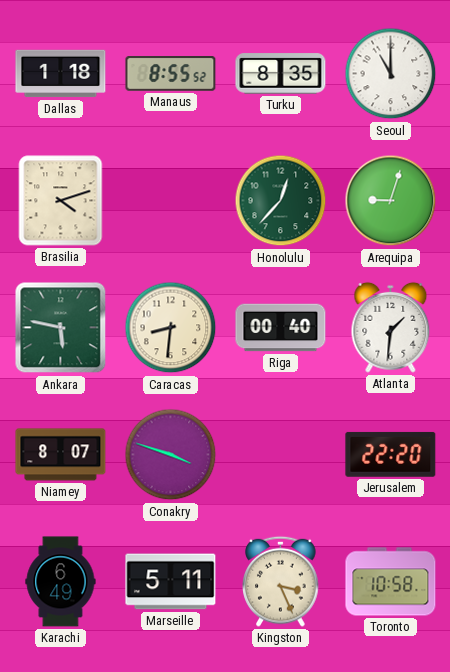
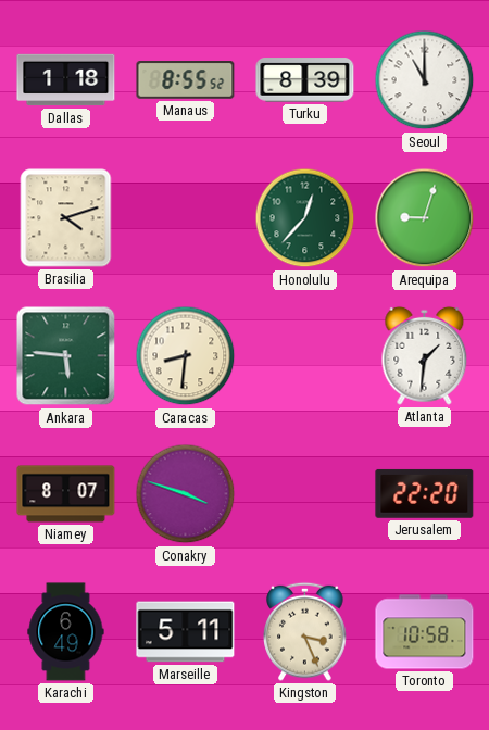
Turku: 8:35 -> 8:39 (305, 80)
Ankara: 5:47 -> 5:46 (66, 356)
Riga: 00:40 -> none (281, 328)
